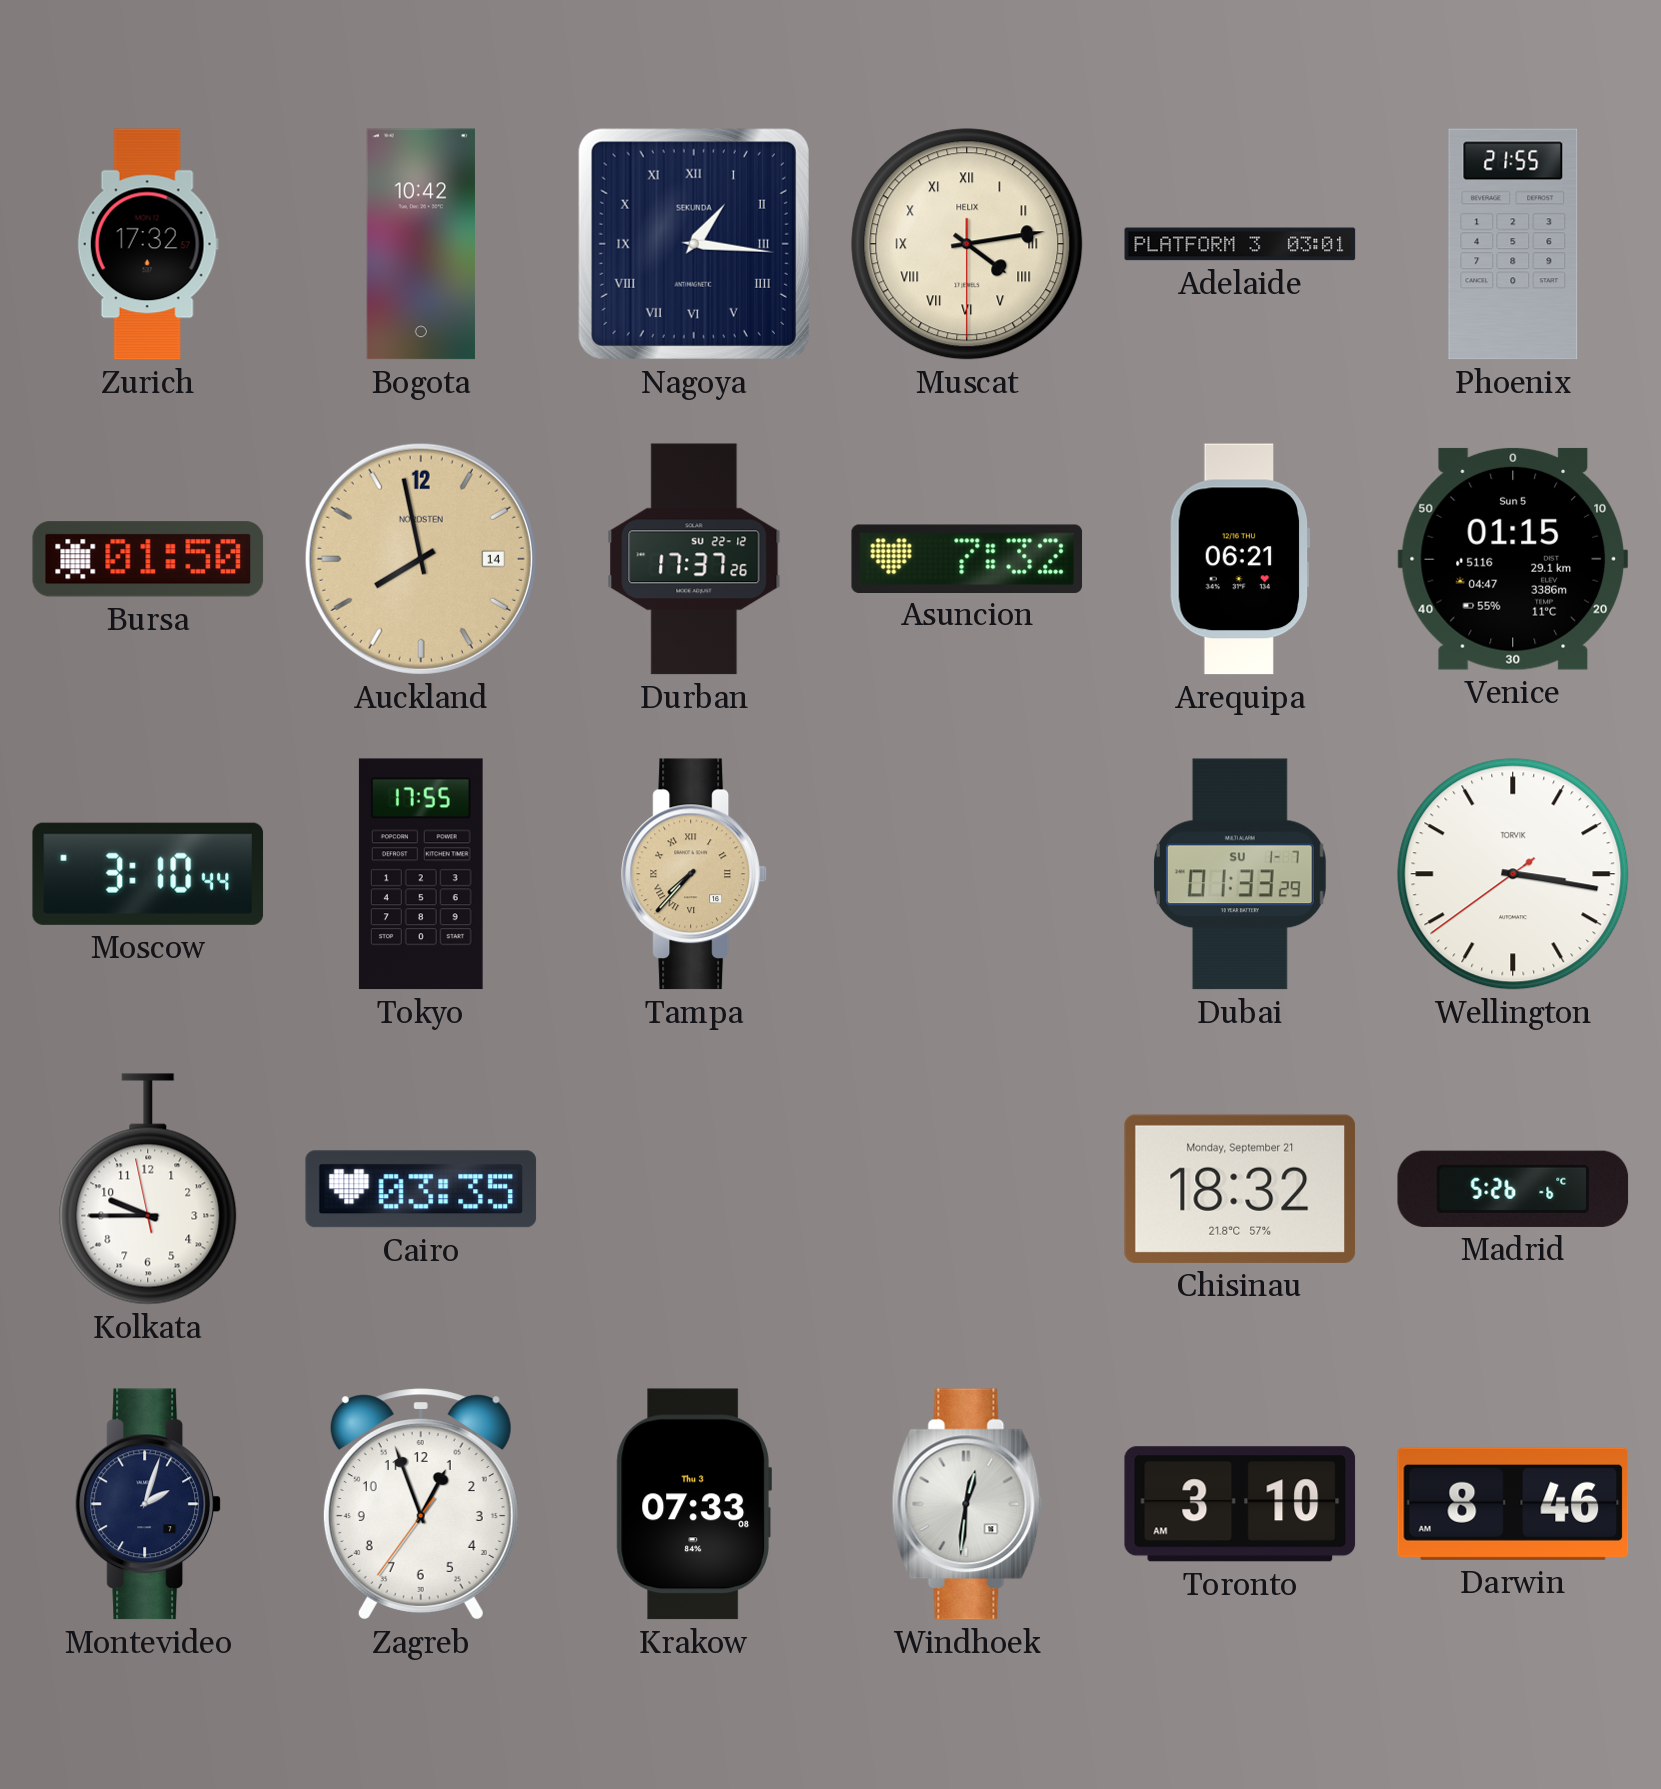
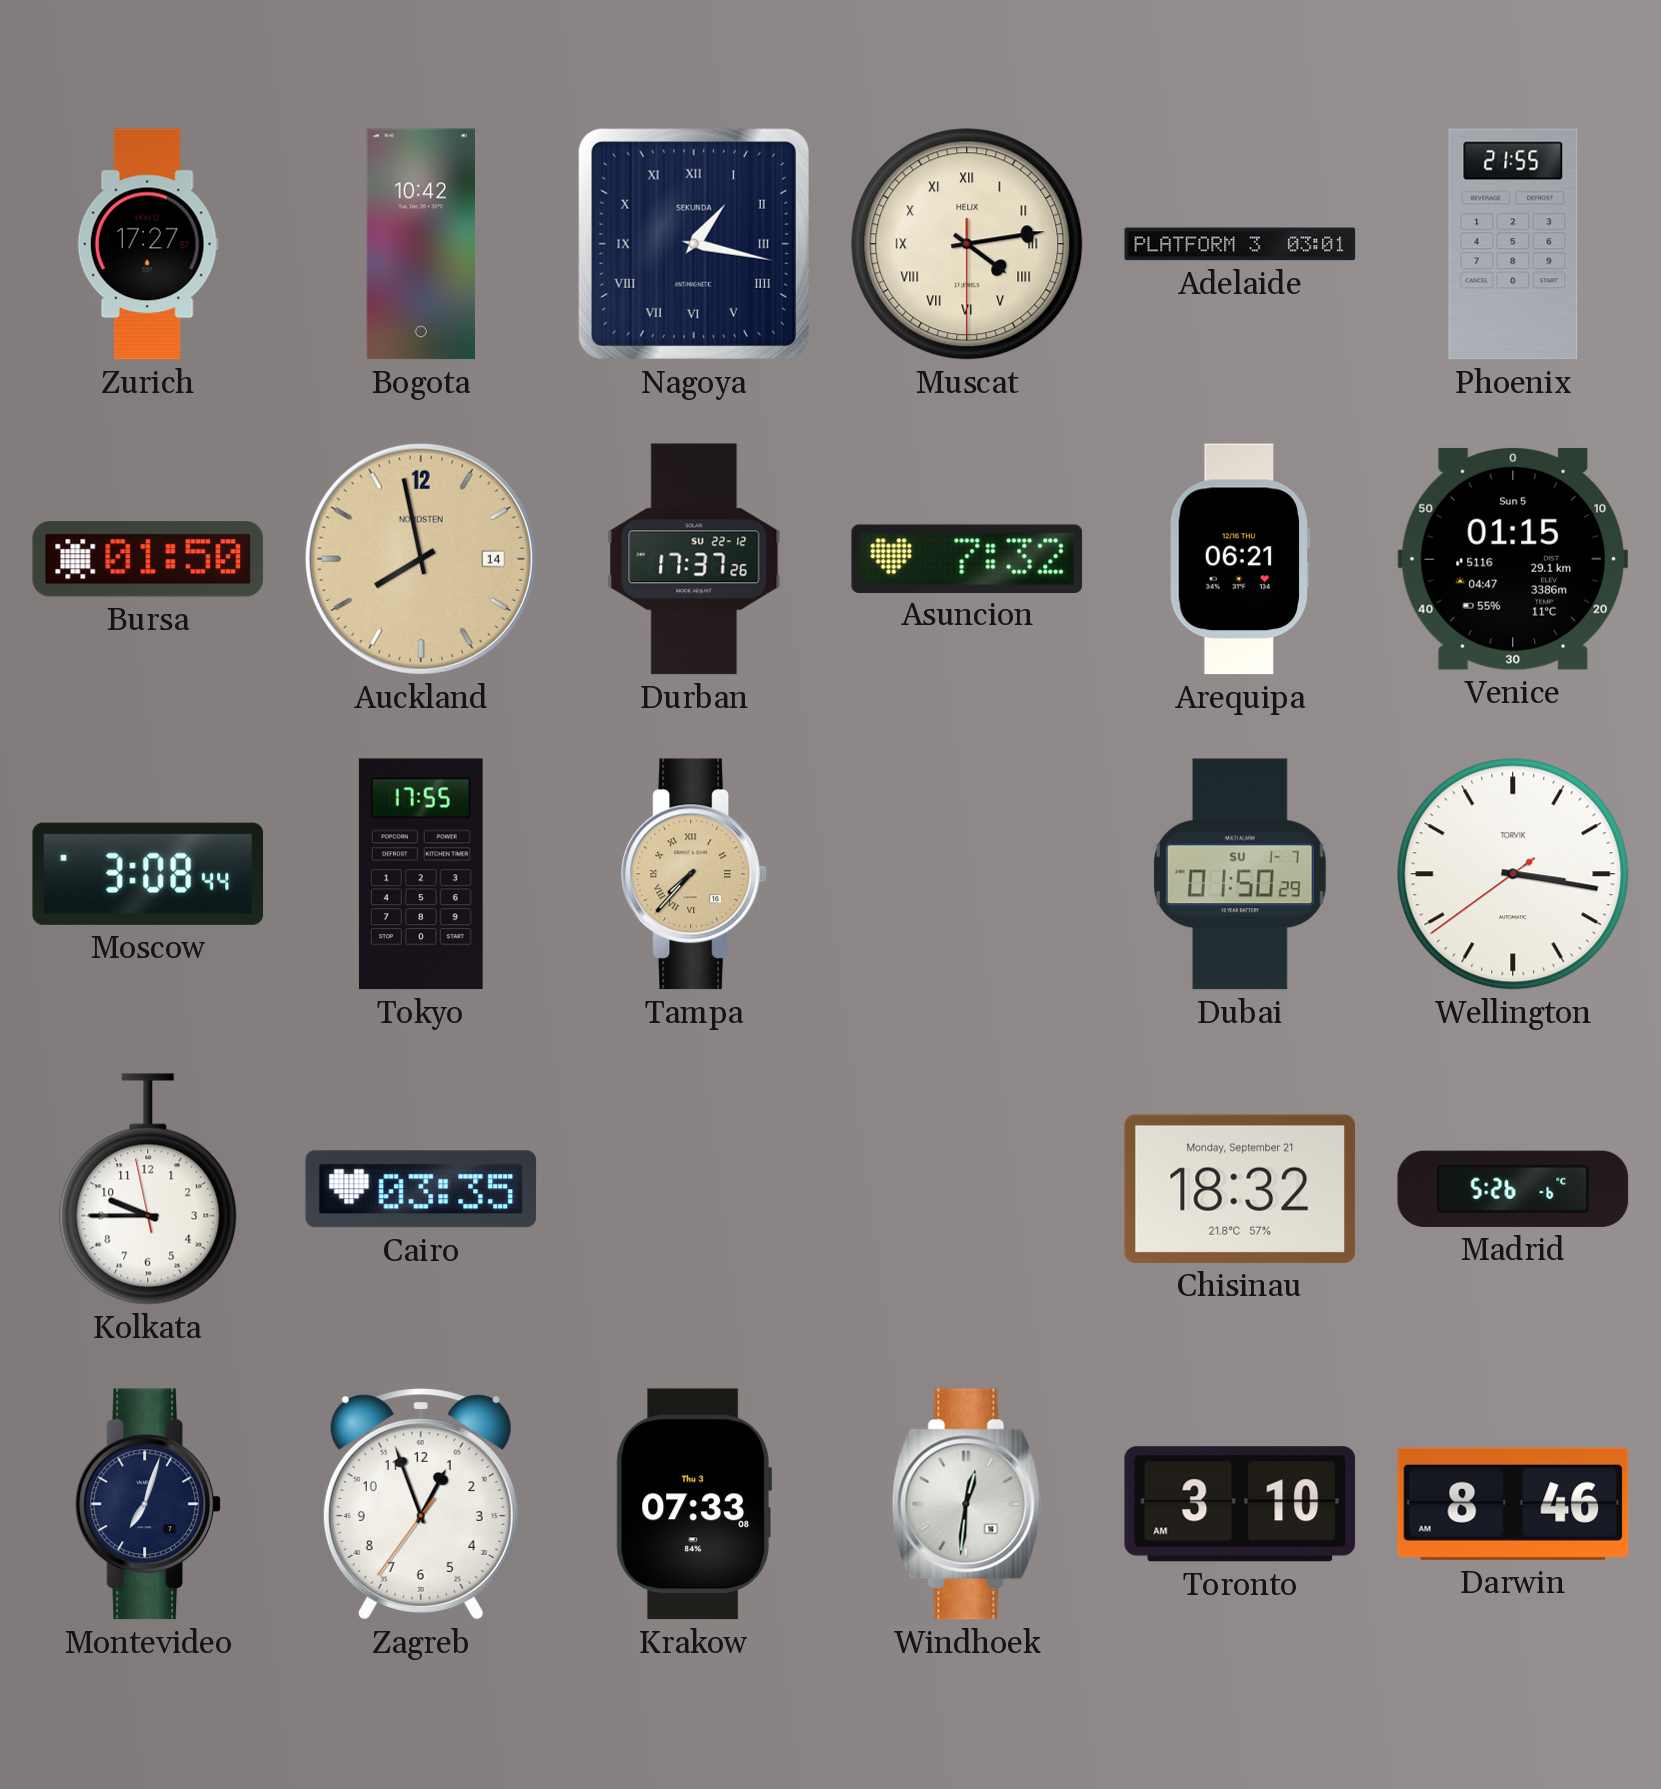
Zurich: 17:32 -> 17:27 (148, 244)
Nagoya: 1:16 -> 1:17 (694, 244)
Moscow: 3:10 -> 3:08 (148, 874)
Dubai: 01:33 -> 01:50 (1240, 874)
Montevideo: 2:03 -> 7:03 (148, 1504)
